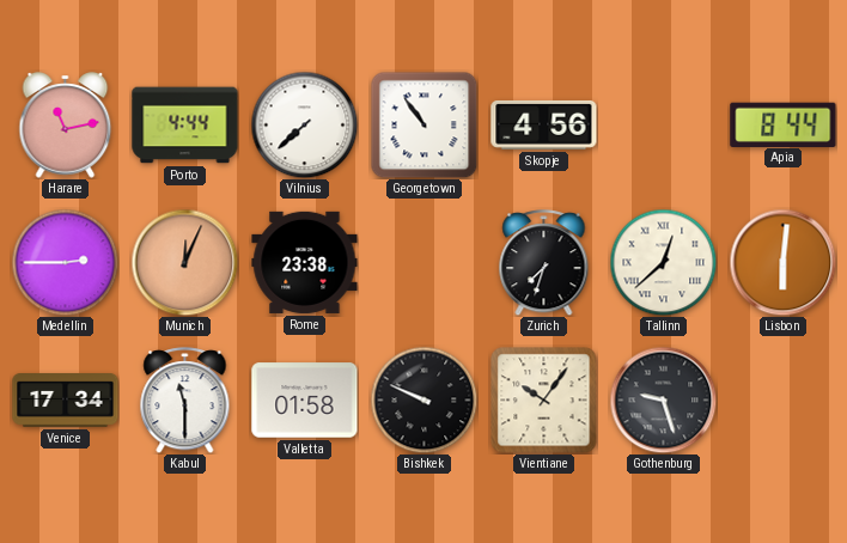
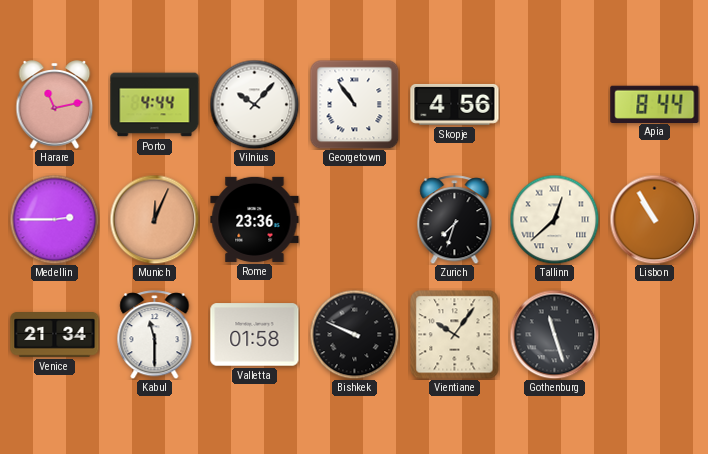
Vilnius: 7:38 -> 10:07 (254, 104)
Rome: 23:38 -> 23:36 (255, 219)
Lisbon: 6:01 -> 10:55 (654, 219)
Venice: 17:34 -> 21:34 (55, 335)
Gothenburg: 9:27 -> 11:27 (554, 334)
